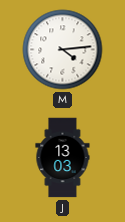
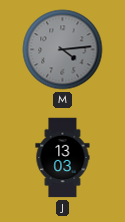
M dial: white -> grey (63, 50)
